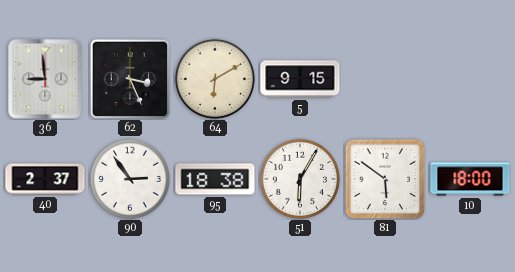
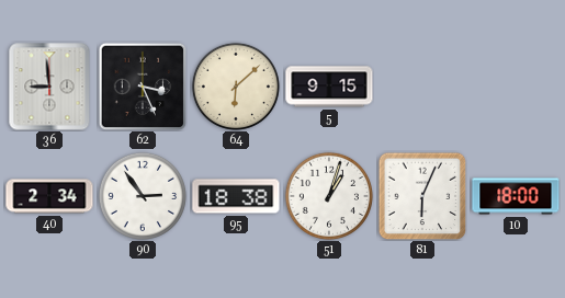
64: 6:10 -> 6:08 (236, 87)
40: 2:37 -> 2:34 (49, 196)
51: 6:05 -> 1:03 (329, 196)
81: 5:51 -> 6:04 (422, 196)
